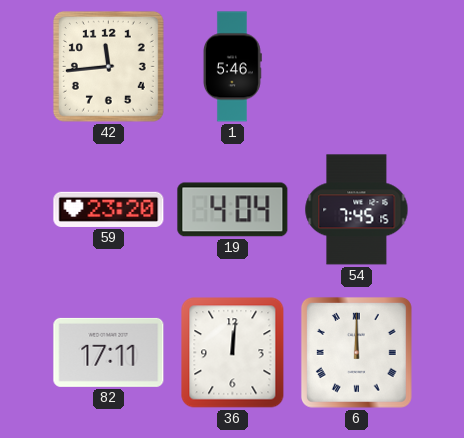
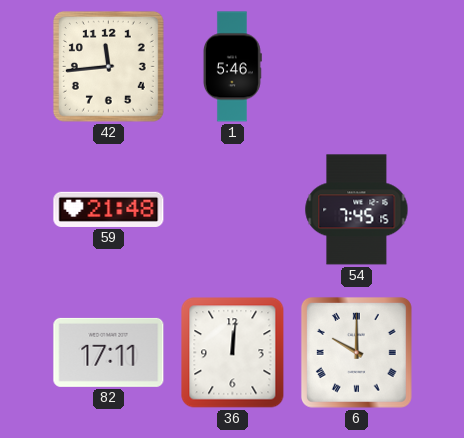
59: 23:20 -> 21:48 (109, 209)
19: 4:04 -> none (233, 210)
6: 12:00 -> 10:00 (356, 352)
